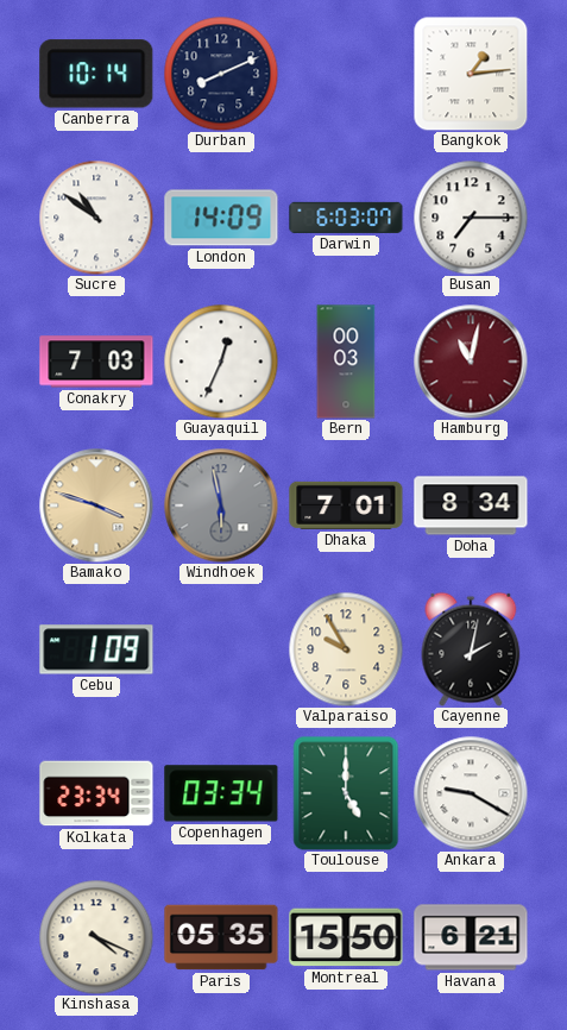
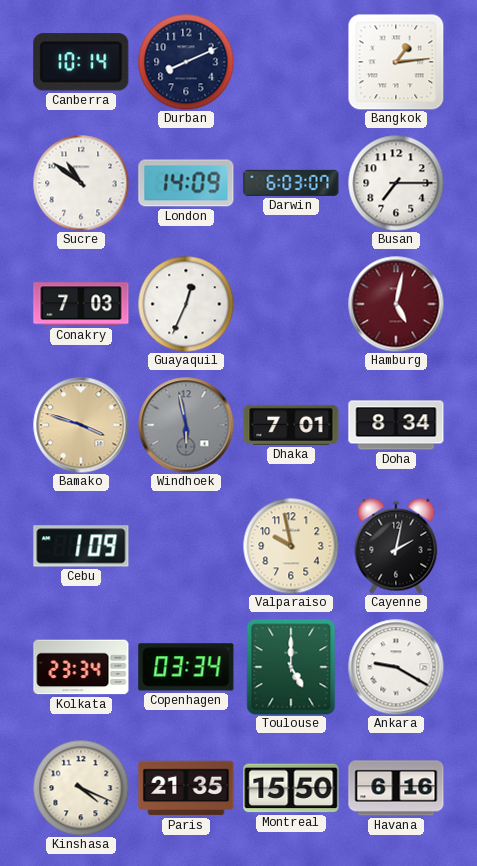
Bern: 00:03 -> none (346, 362)
Hamburg: 11:02 -> 5:02 (396, 304)
Valparaiso: 9:55 -> 9:58 (291, 546)
Paris: 05:35 -> 21:35 (186, 788)
Havana: 6:21 -> 6:16 (396, 788)
